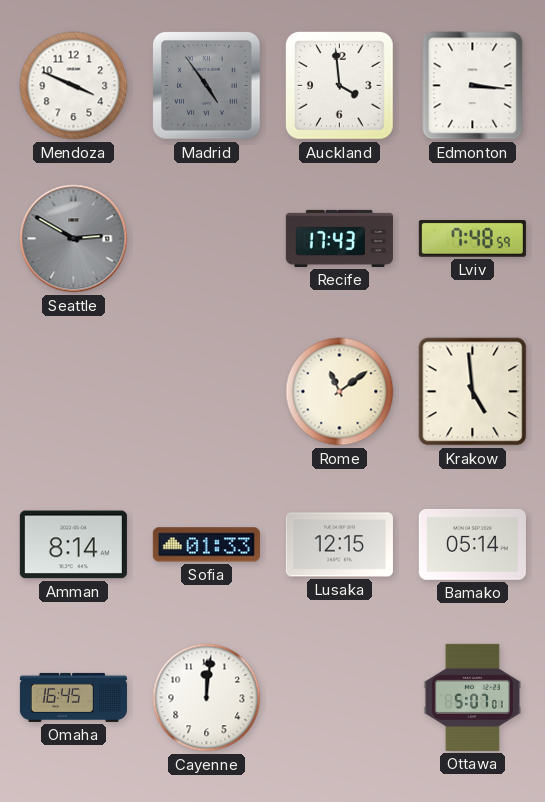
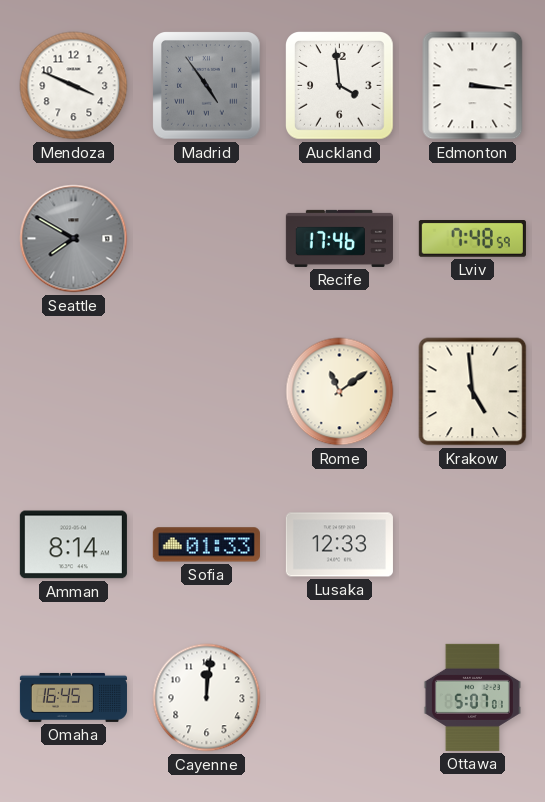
Seattle: 2:50 -> 7:50 (74, 239)
Recife: 17:43 -> 17:46 (339, 238)
Lusaka: 12:15 -> 12:33 (339, 545)
Bamako: 05:14 -> none (472, 544)
